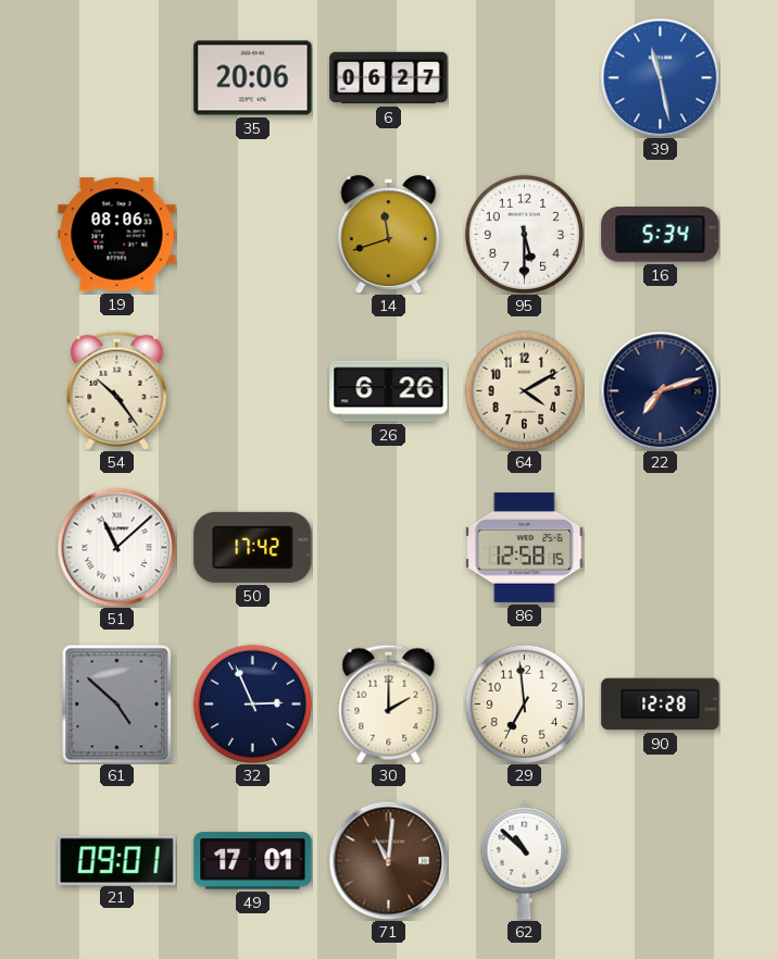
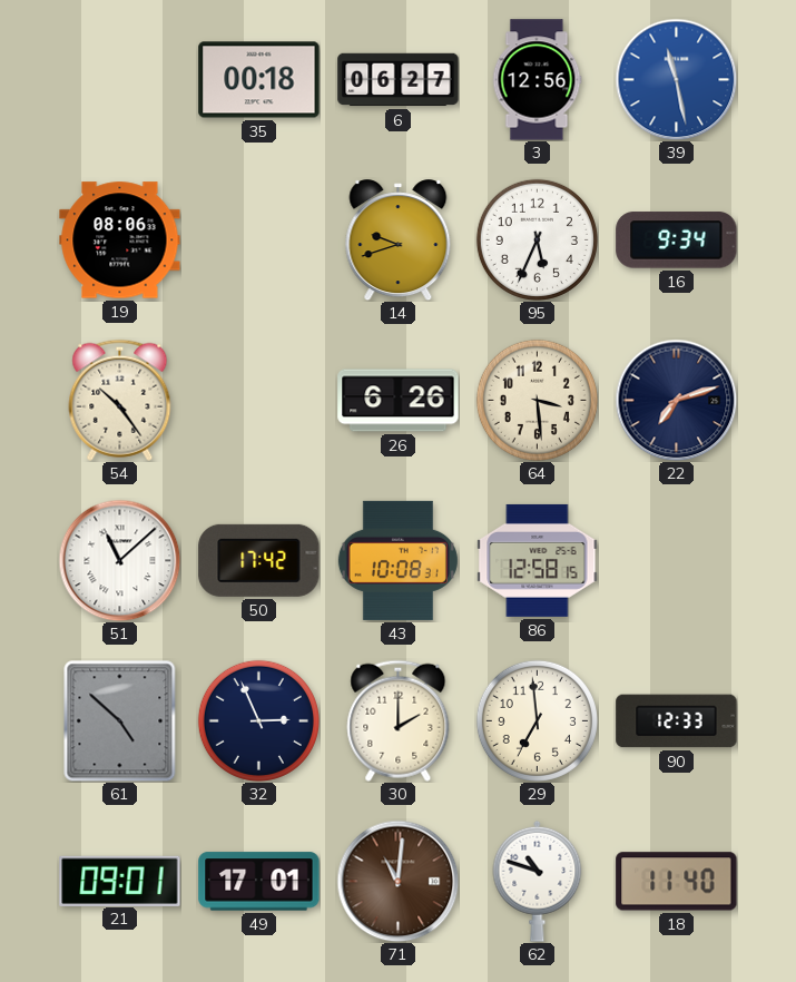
35: 20:06 -> 00:18 (259, 80)
3: none -> 12:56 (537, 80)
14: 11:42 -> 9:42 (399, 240)
95: 5:30 -> 5:34 (537, 239)
16: 5:34 -> 9:34 (677, 240)
64: 4:10 -> 3:29 (537, 400)
43: none -> 10:08 (397, 560)
90: 12:28 -> 12:33 (677, 721)
62: 10:52 -> 10:48 (538, 881)
18: none -> 11:40 (677, 882)
